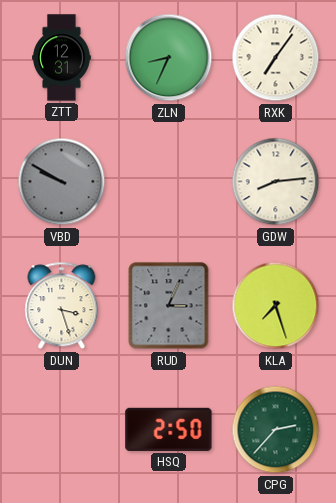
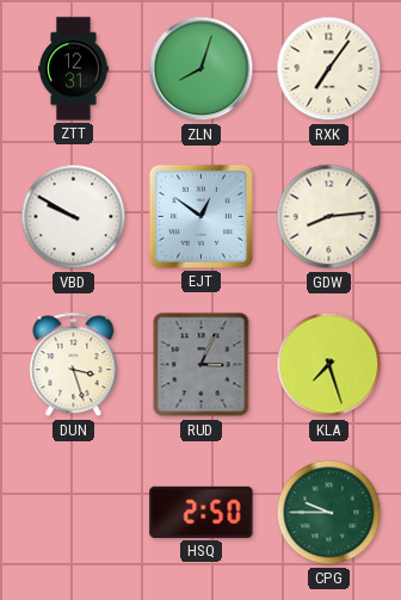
ZLN: 8:34 -> 8:03 (202, 69)
VBD dial: grey -> white (74, 217)
EJT: none -> 12:51 (200, 216)
CPG: 2:37 -> 9:45 (329, 513)
